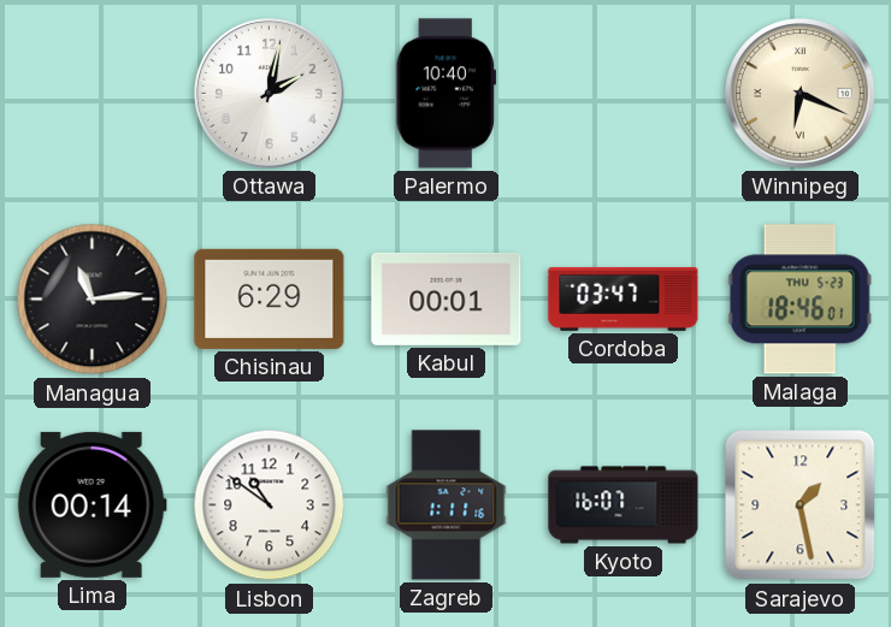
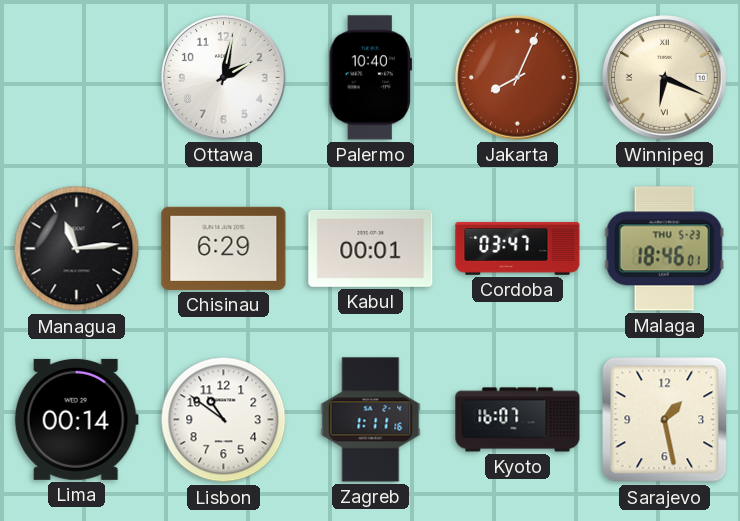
Jakarta: none -> 8:04 (518, 78)
